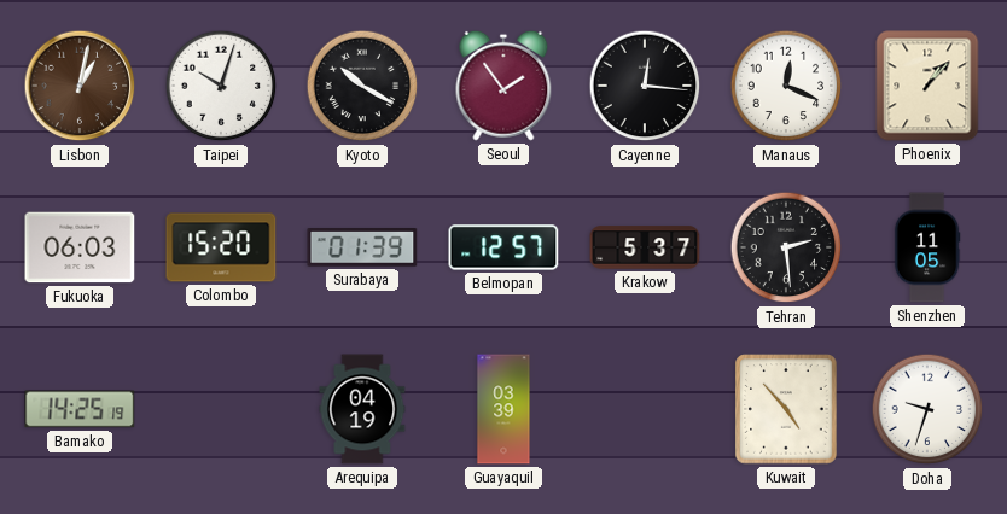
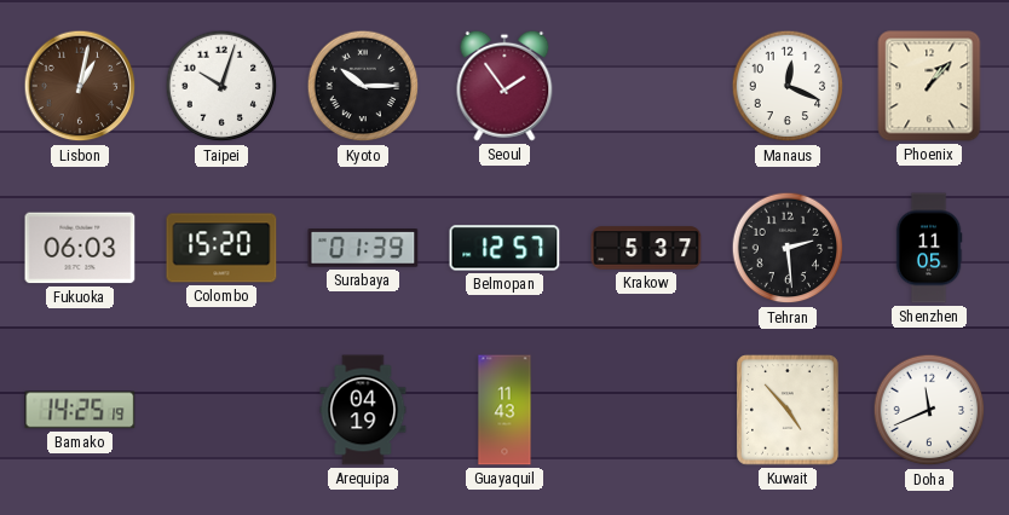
Kyoto: 10:20 -> 10:15 (363, 86)
Cayenne: 12:16 -> none (645, 86)
Guayaquil: 03:39 -> 11:43 (504, 410)
Doha: 9:33 -> 11:41 (929, 410)
